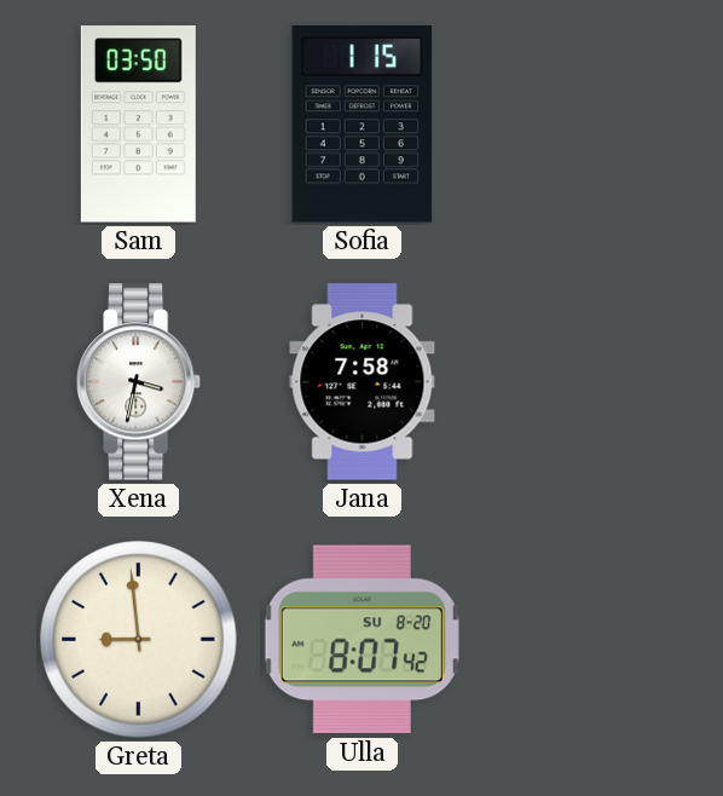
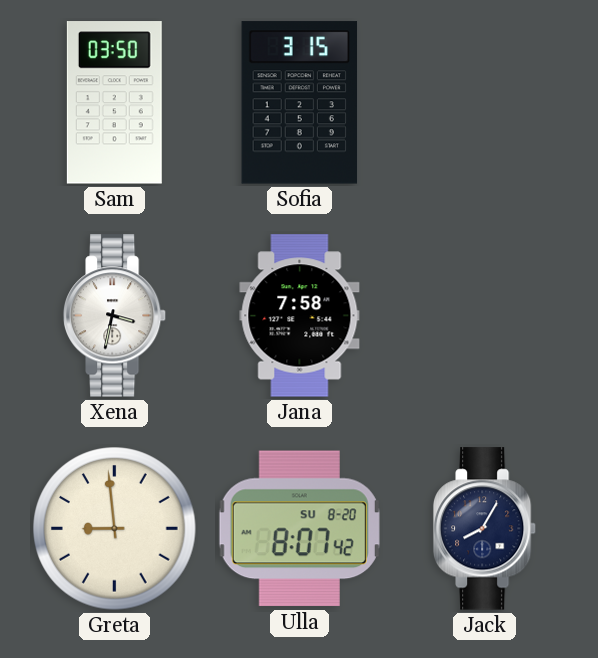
Sofia: 1:15 -> 3:15 (300, 103)
Jack: none -> 8:05 (485, 529)
